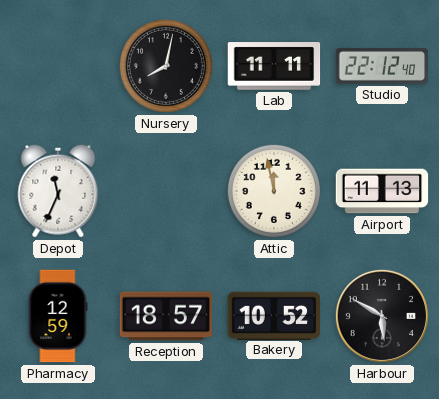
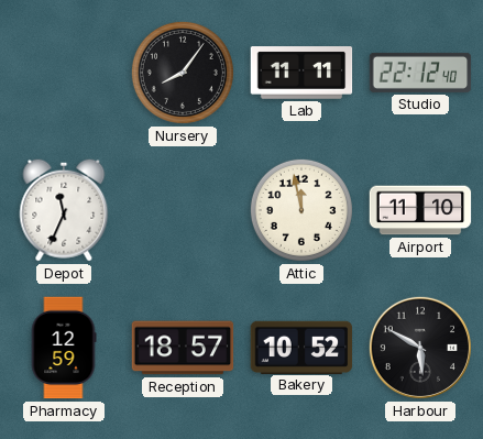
Nursery: 8:02 -> 8:06 (183, 73)
Airport: 11:13 -> 11:10 (420, 210)
